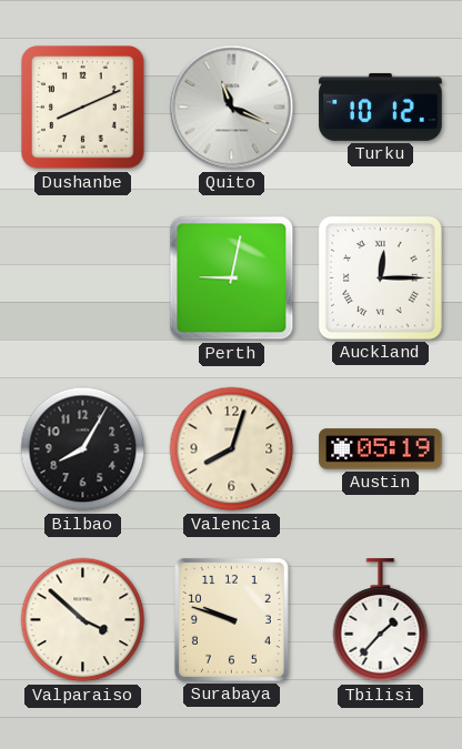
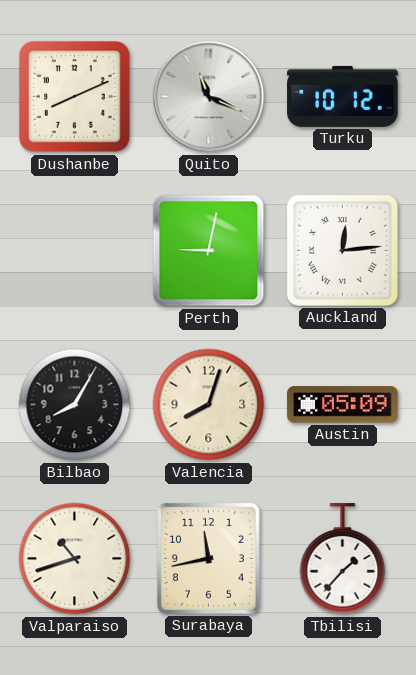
Auckland: 12:15 -> 12:14 (342, 250)
Austin: 05:19 -> 05:09 (343, 405)
Valparaiso: 3:52 -> 10:42 (75, 559)
Surabaya: 9:48 -> 11:43 (208, 558)
